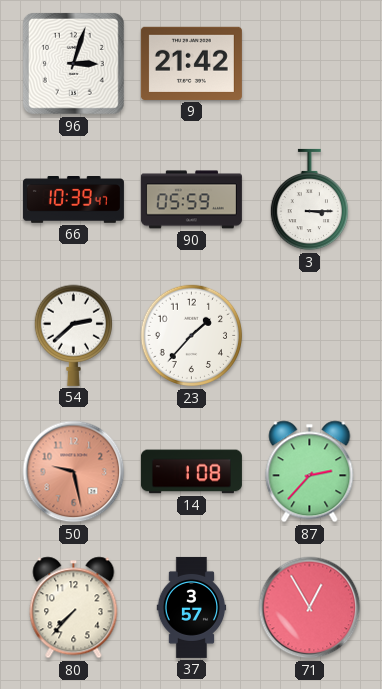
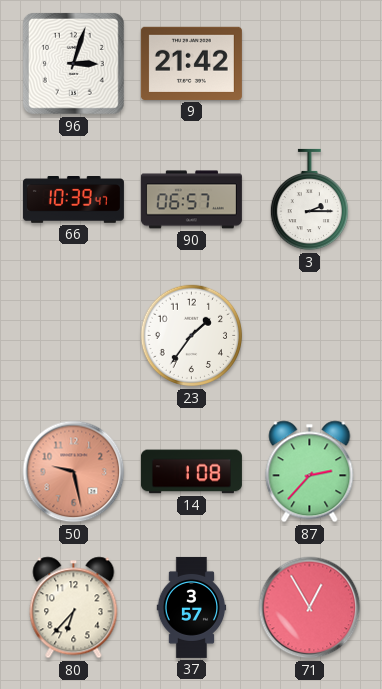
90: 05:59 -> 06:57 (191, 200)
3: 3:15 -> 2:15 (309, 200)
54: 2:38 -> none (73, 335)
23: 1:37 -> 1:36 (192, 336)
80: 7:37 -> 6:37 (74, 608)
